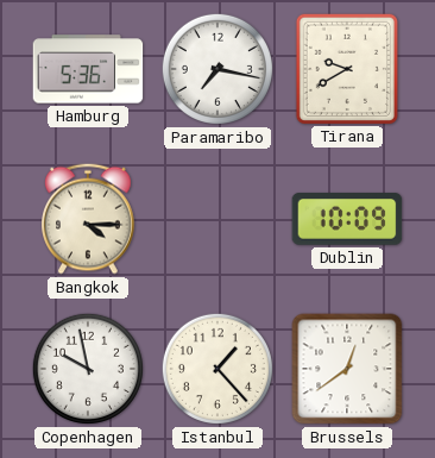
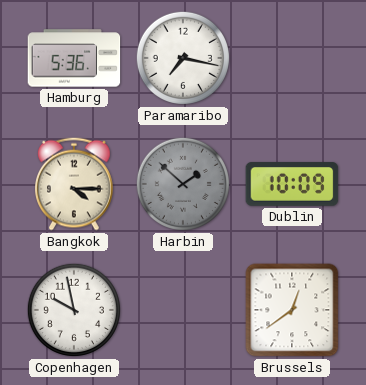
Tirana: 9:40 -> none (347, 68)
Harbin: none -> 1:52 (183, 184)
Istanbul: 1:23 -> none (218, 369)
